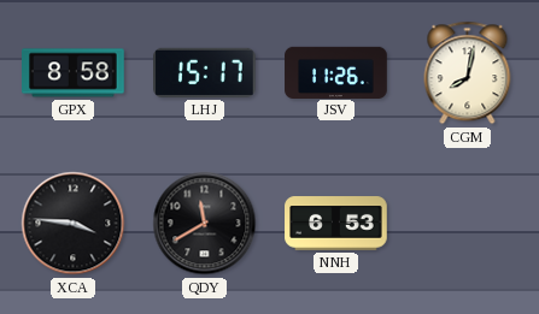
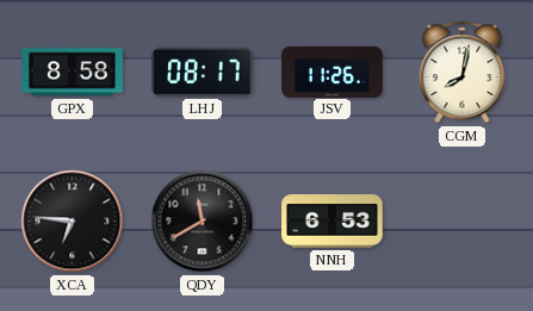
LHJ: 15:17 -> 08:17 (203, 71)
XCA: 3:46 -> 6:46 (73, 222)
